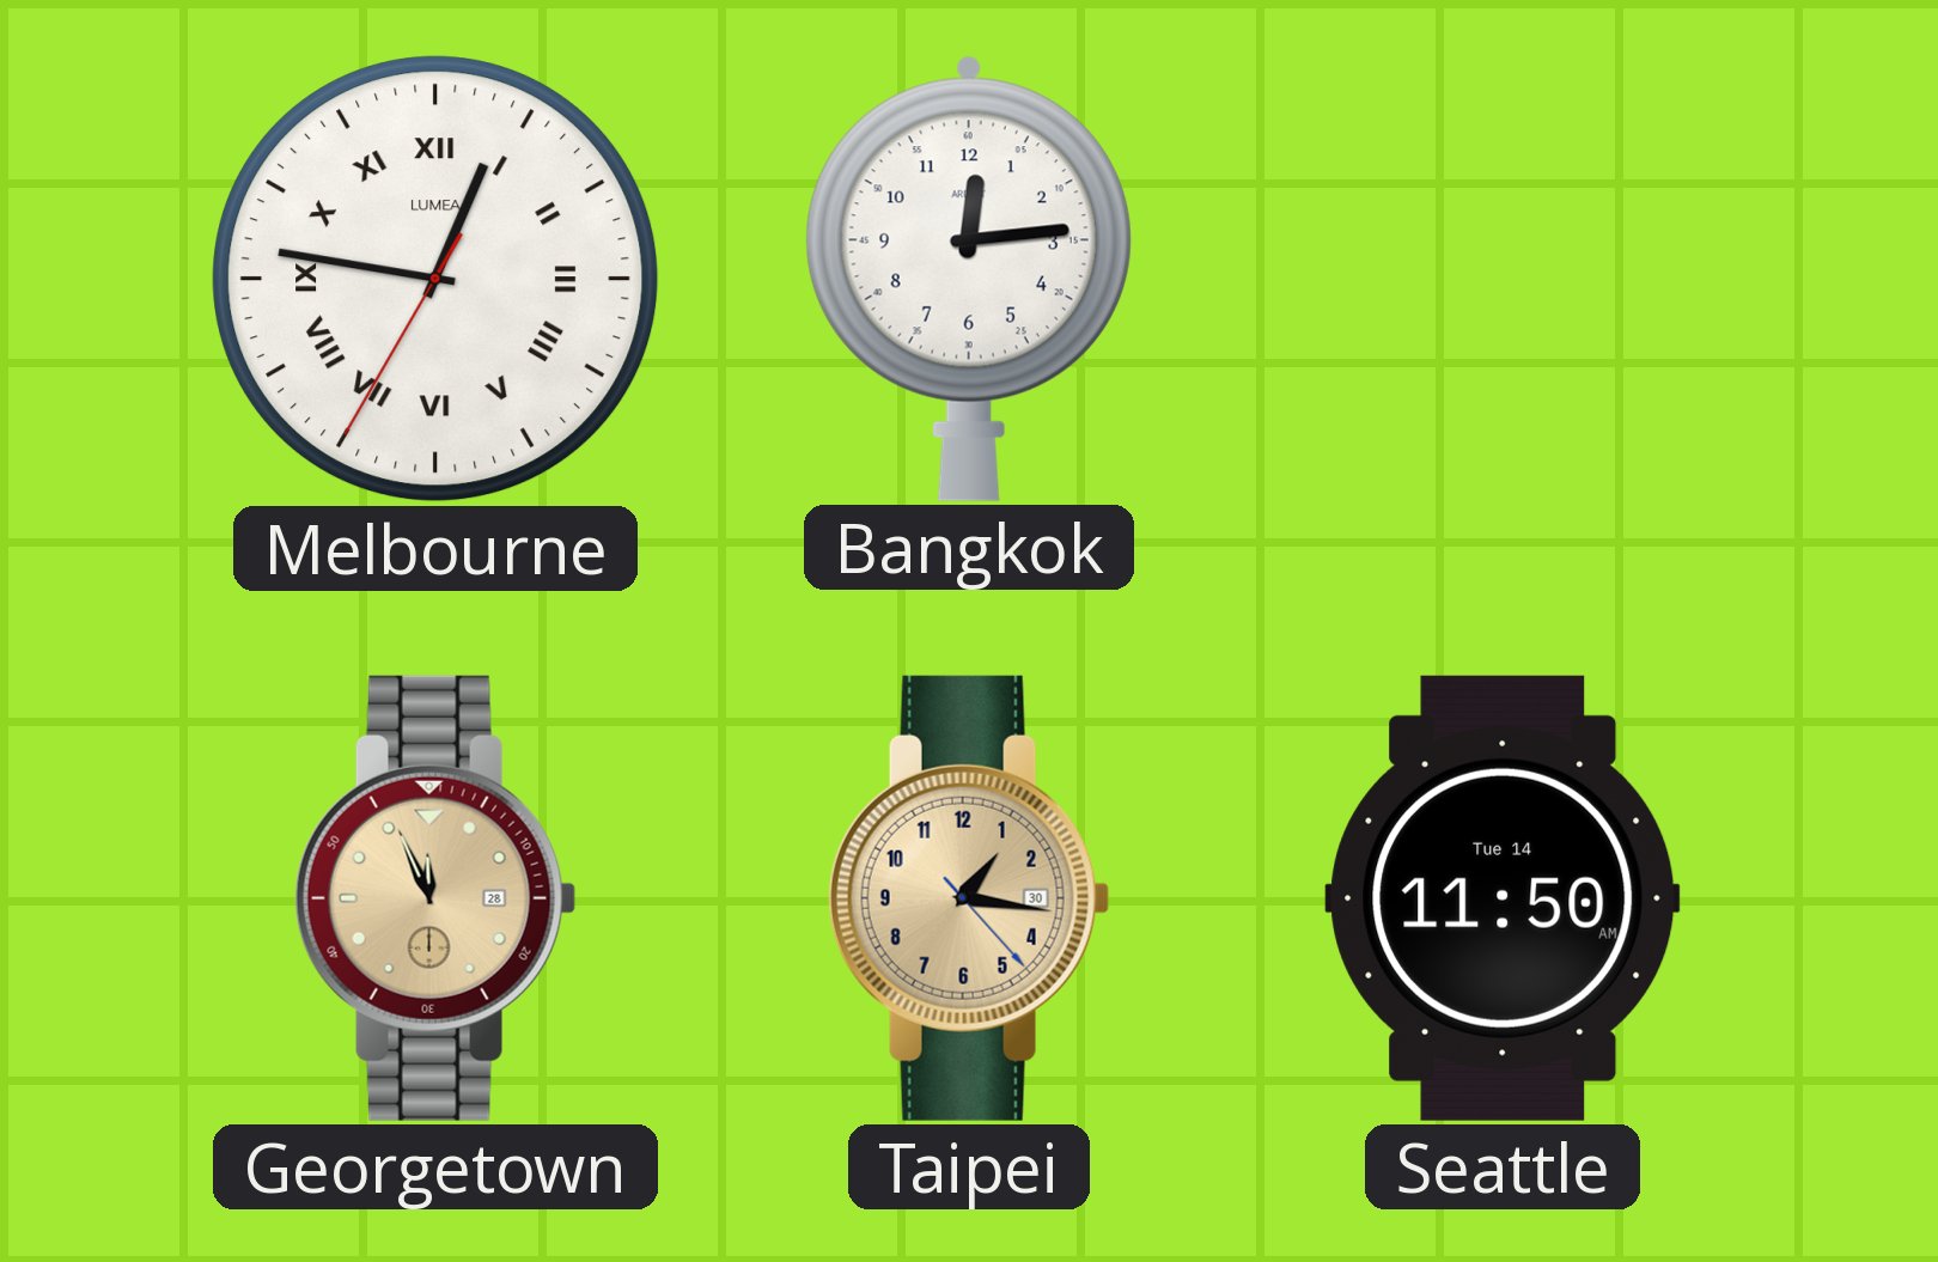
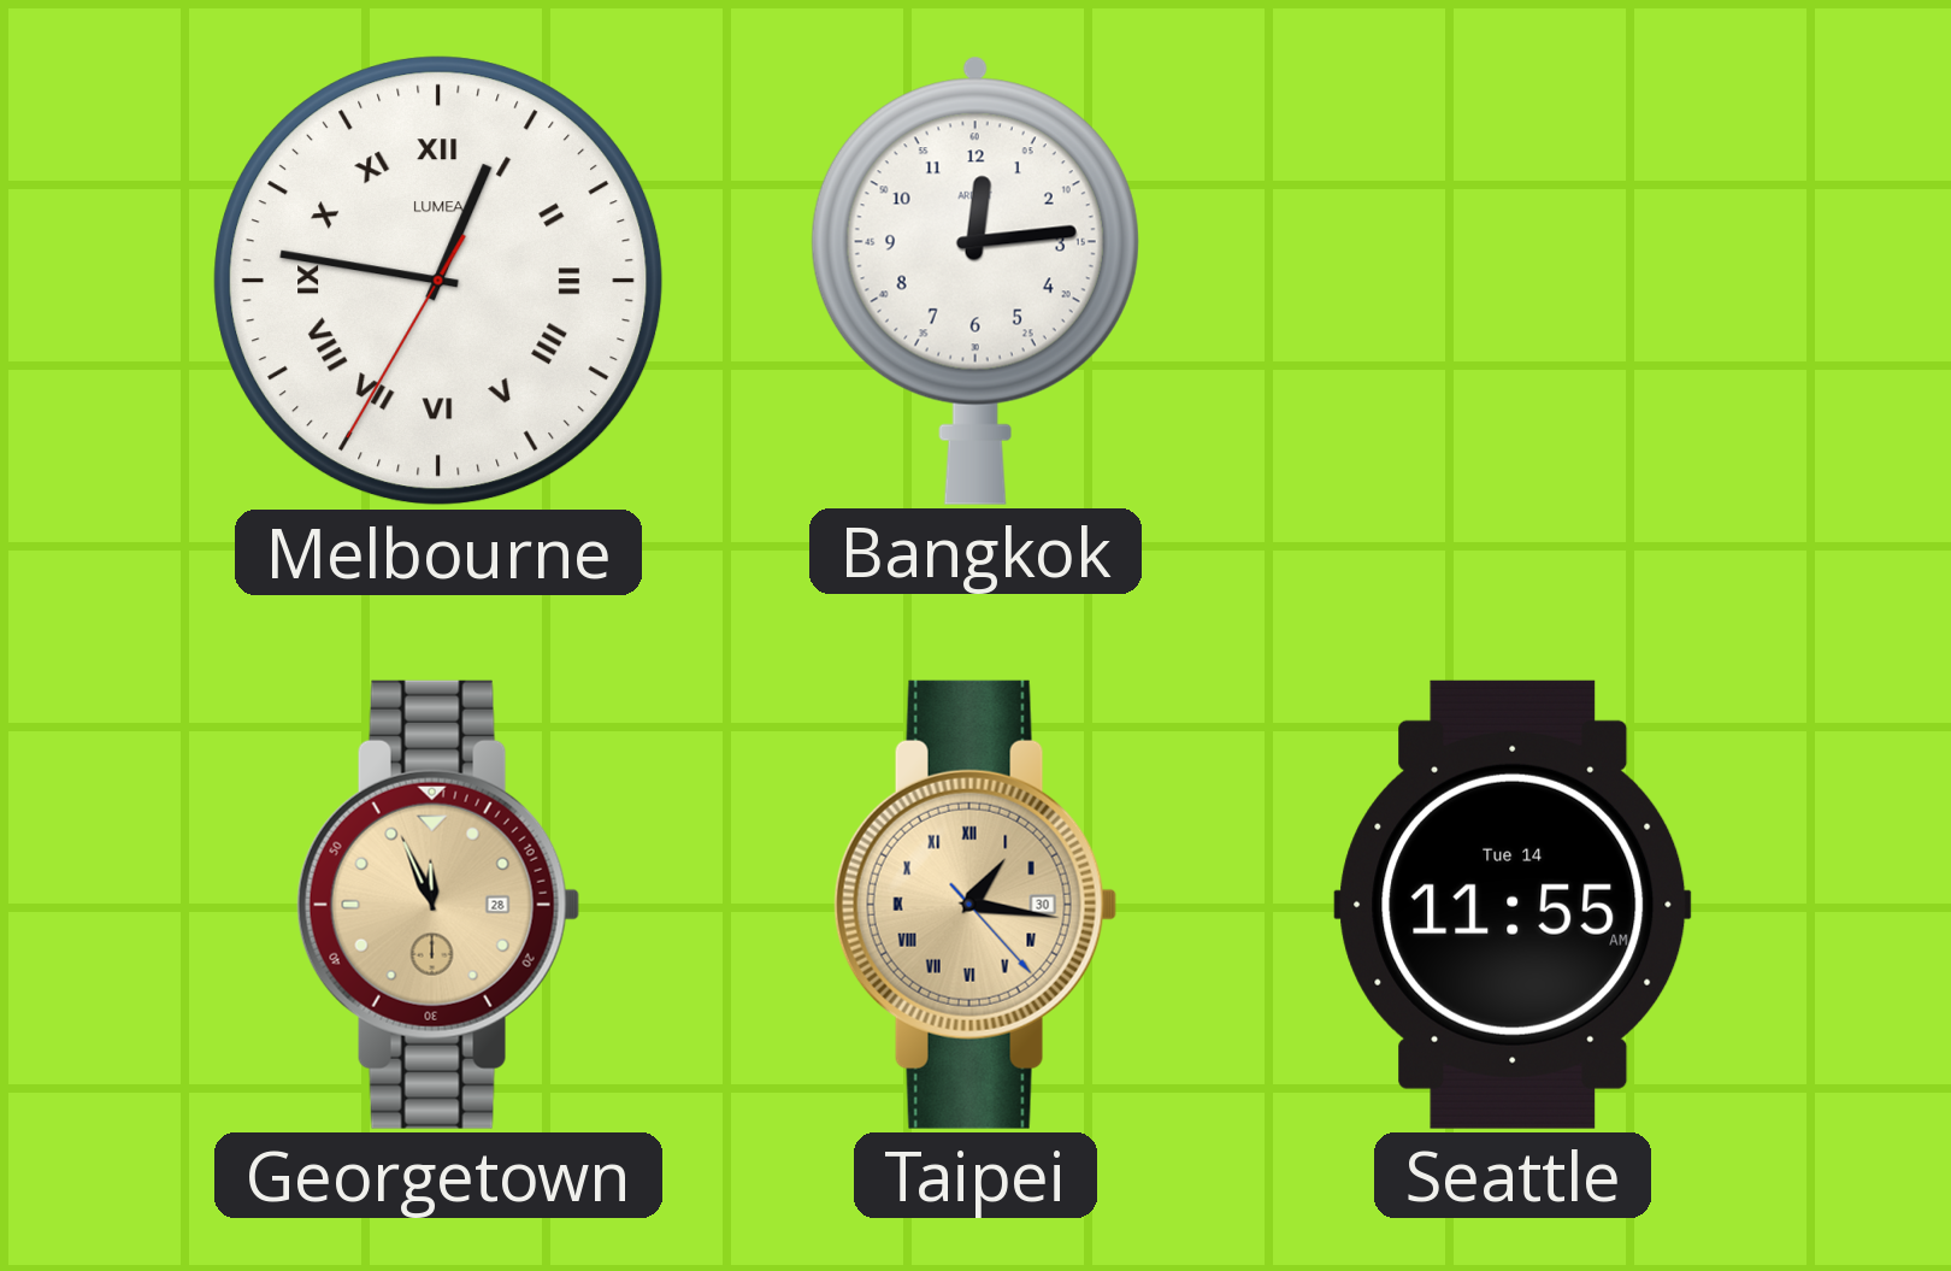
Taipei numerals: Arabic -> Roman (975, 905)
Seattle: 11:50 -> 11:55 (1513, 905)
